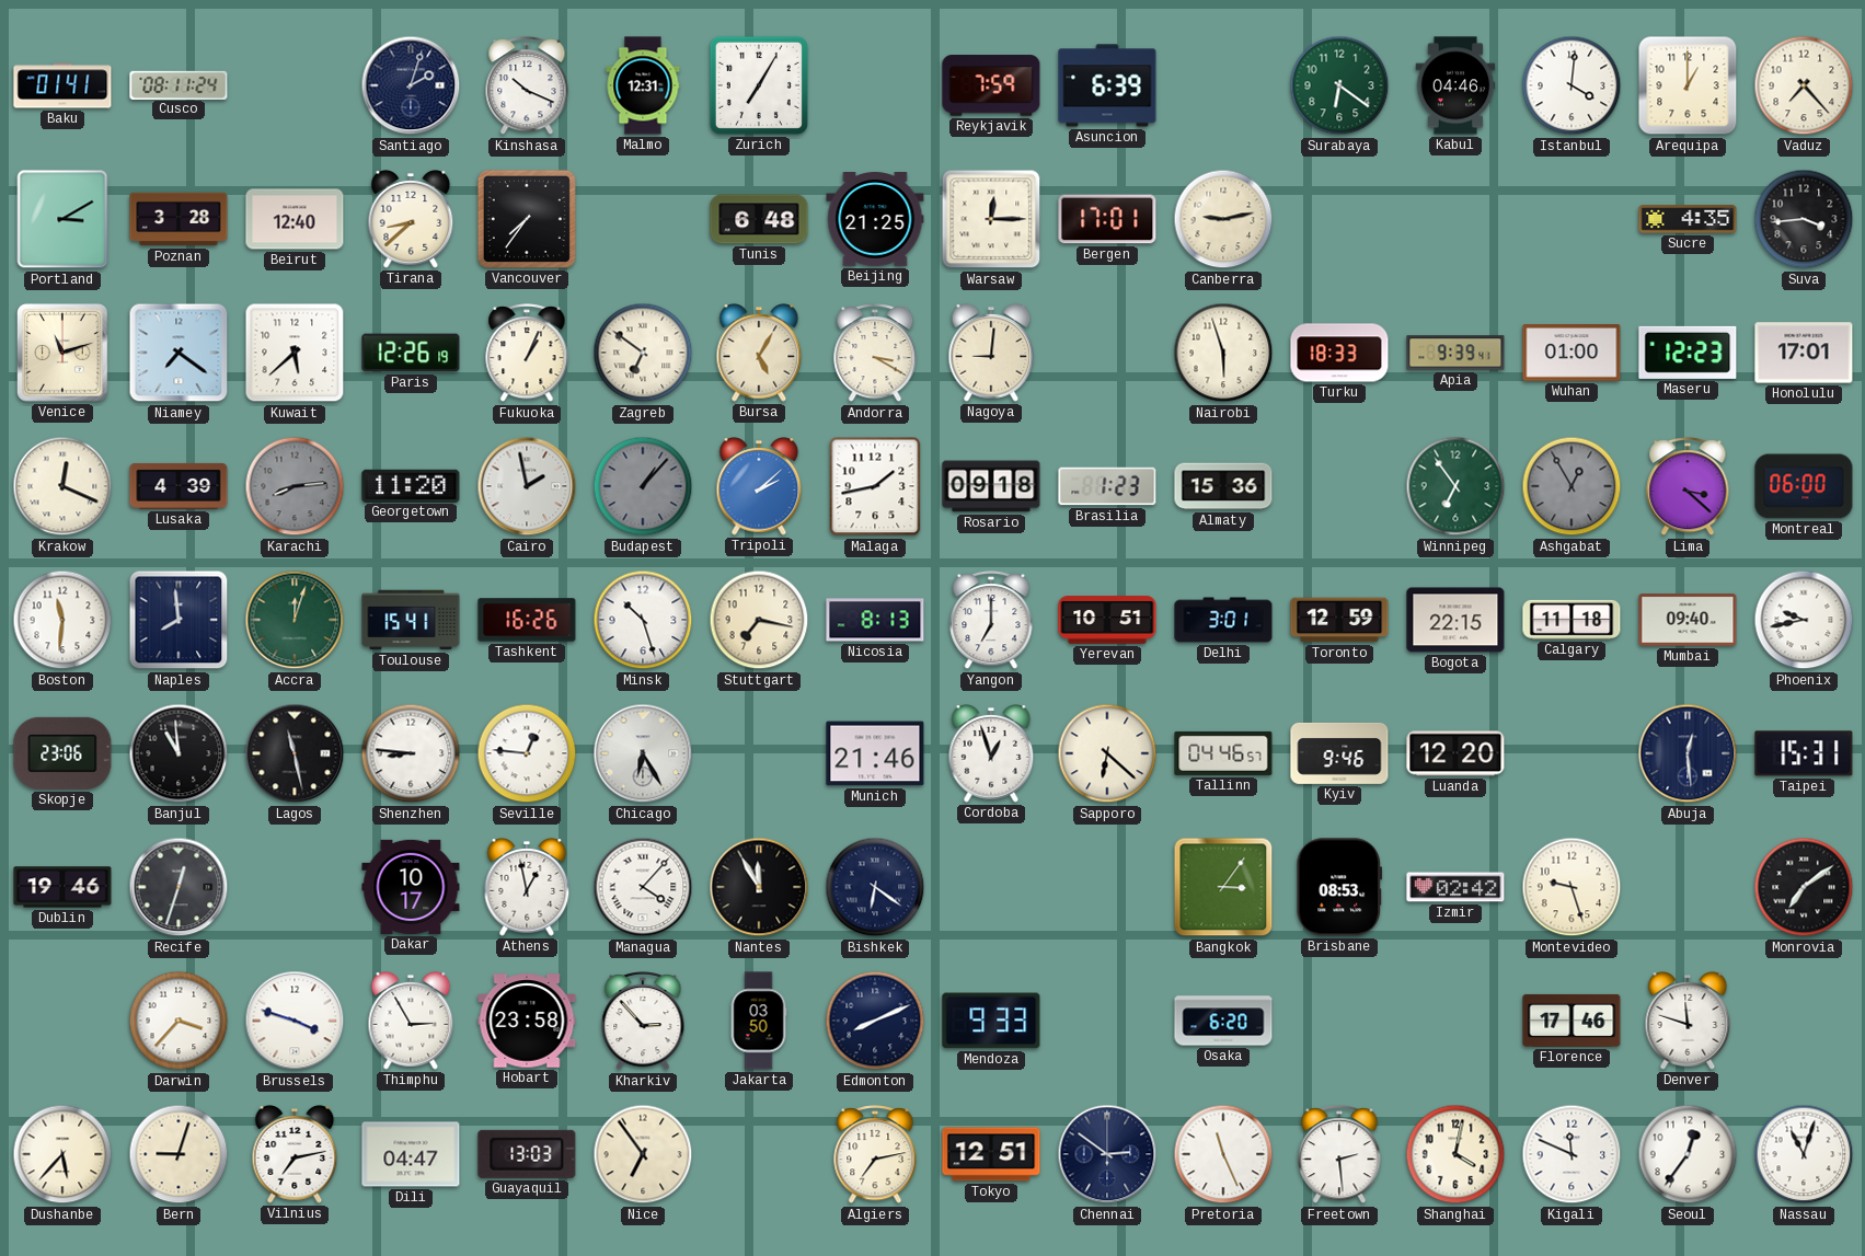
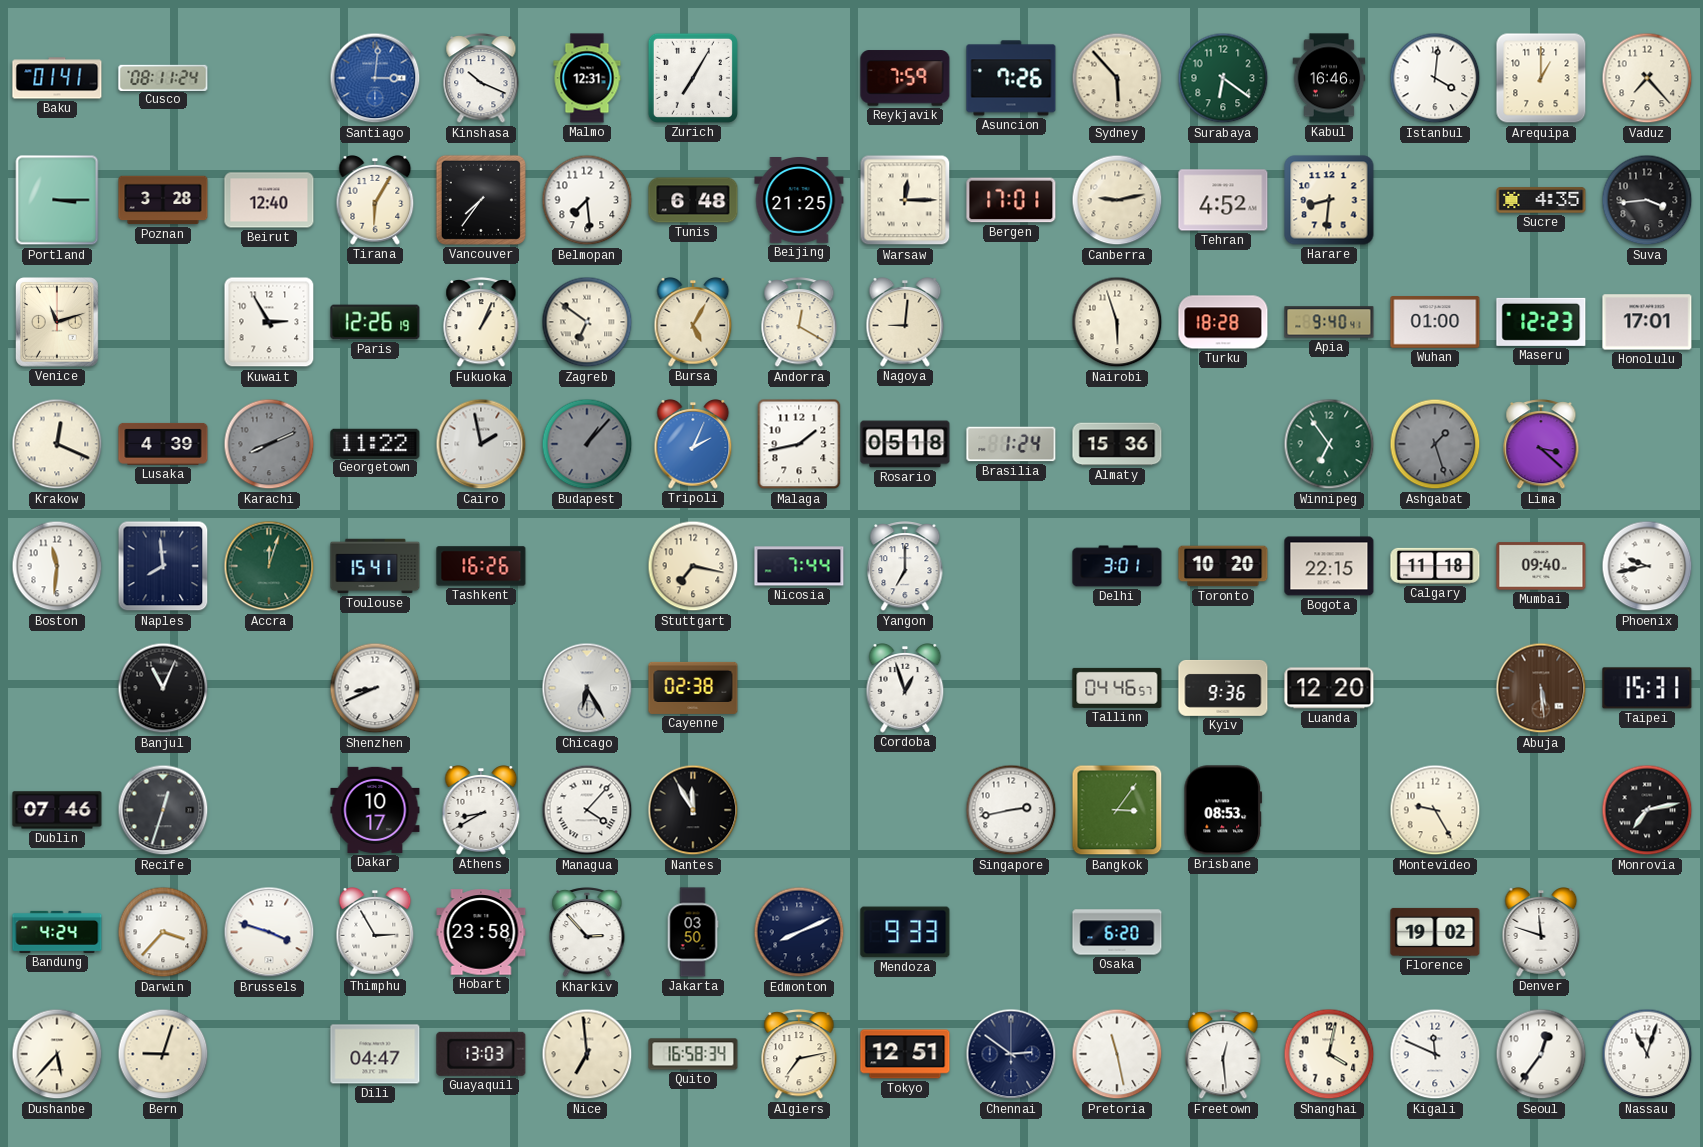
Santiago: 2:03 -> 3:01 (375, 78)
Santiago dial: navy -> blue (375, 78)
Asuncion: 6:39 -> 7:26 (1011, 78)
Sydney: none -> 5:53 (1117, 78)
Kabul: 04:46 -> 16:46 (1329, 78)
Portland: 3:10 -> 3:15 (57, 200)
Tirana: 8:38 -> 6:05 (375, 201)
Belmopan: none -> 7:29 (587, 200)
Tehran: none -> 4:52 (1223, 200)
Harare: none -> 8:31 (1329, 200)
Niamey: 7:21 -> none (179, 353)
Kuwait: 5:38 -> 2:55 (269, 322)
Andorra: 3:20 -> 12:20 (799, 323)
Turku: 18:33 -> 18:28 (1223, 322)
Apia: 9:39 -> 9:40 (1329, 322)
Karachi: 8:14 -> 8:11 (269, 444)
Georgetown: 11:20 -> 11:22 (375, 443)
Tripoli: 2:08 -> 2:04 (693, 445)
Rosario: 09:18 -> 05:18 (905, 444)
Brasilia: 1:23 -> 1:24 (1011, 444)
Ashgabat: 12:55 -> 1:27 (1435, 444)
Montreal: 06:00 -> none (1804, 486)
Minsk: 10:27 -> none (643, 620)
Nicosia: 8:13 -> 7:44 (799, 566)
Yerevan: 10:51 -> none (1107, 620)
Toronto: 12:59 -> 10:20 (1223, 566)
Skopje: 23:06 -> none (62, 753)
Banjul: 10:59 -> 11:04 (163, 688)
Lagos: 11:28 -> none (295, 753)
Shenzhen: 8:46 -> 8:41 (375, 688)
Seville: 12:46 -> none (527, 753)
Cayenne: none -> 02:38 (693, 688)
Munich: 21:46 -> none (875, 753)
Sapporo: 6:22 -> none (1107, 753)
Kyiv: 9:46 -> 9:36 (1223, 688)
Abuja: 12:29 -> 5:29 (1541, 688)
Abuja dial: navy -> brown (1541, 688)
Dublin: 19:46 -> 07:46 (57, 810)
Athens: 12:58 -> 8:40 (481, 811)
Bishkek: 6:21 -> none (875, 887)
Singapore: none -> 2:43 (1011, 810)
Izmir: 02:42 -> none (1455, 887)
Montevideo: 9:27 -> 9:25 (1435, 810)
Monrovia: 7:09 -> 7:13 (1647, 810)
Bandung: none -> 4:24 (57, 932)
Florence: 17:46 -> 19:02 (1435, 932)
Vilnius: 7:13 -> none (295, 1155)
Nice: 6:54 -> 6:59 (587, 1054)
Quito: none -> 16:58 (693, 1054)
Pretoria: 11:26 -> 11:28 (1117, 1054)
Freetown: 2:29 -> 12:29 (1223, 1055)
